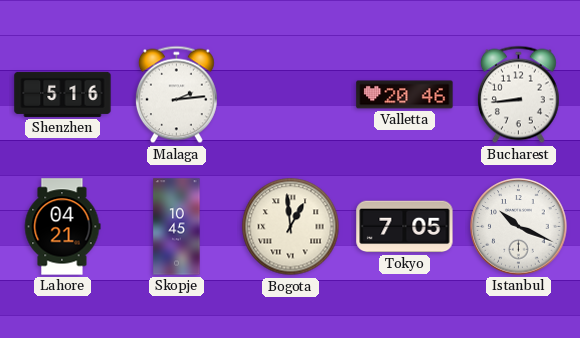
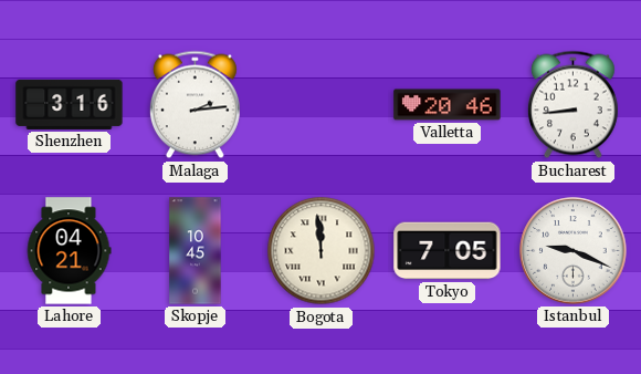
Shenzhen: 5:16 -> 3:16 (70, 104)
Bogota: 12:59 -> 11:59 (322, 251)
Istanbul: 10:19 -> 9:19 (574, 251)
